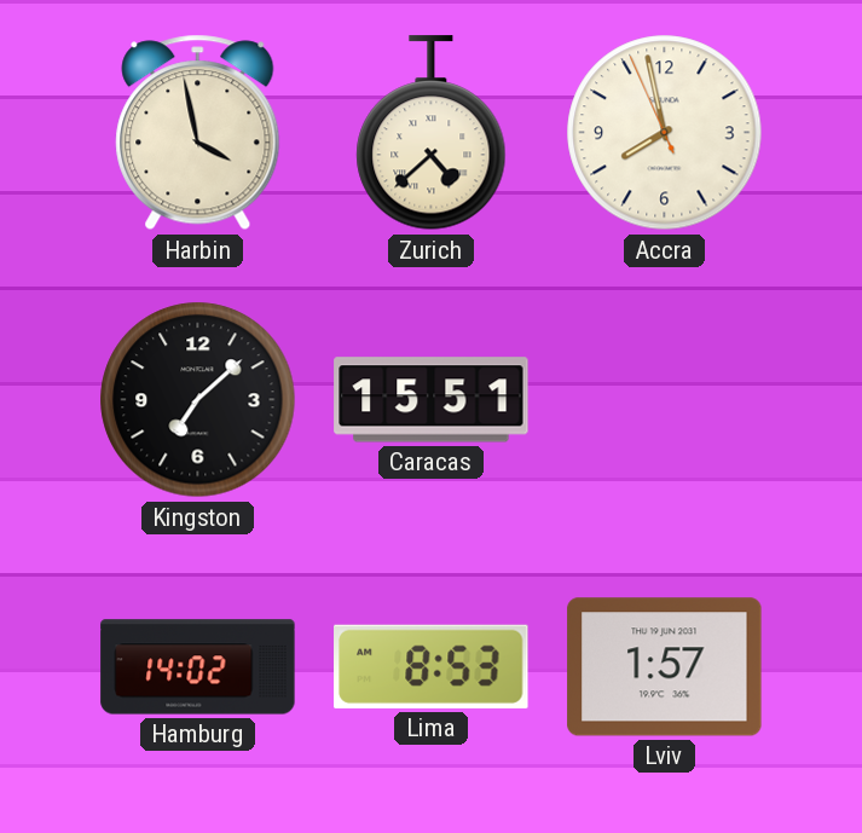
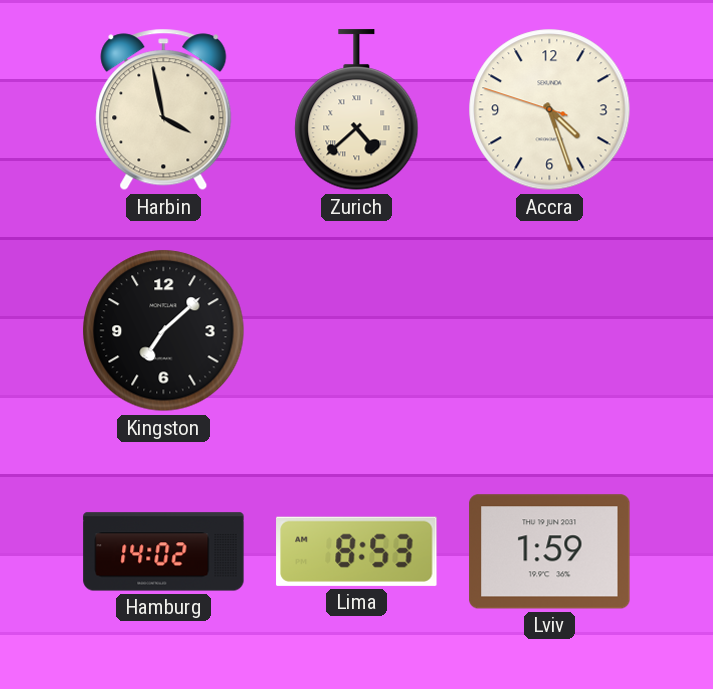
Accra: 7:57 -> 4:26 (550, 110)
Caracas: 15:51 -> none (432, 400)
Lviv: 1:57 -> 1:59 (550, 552)
